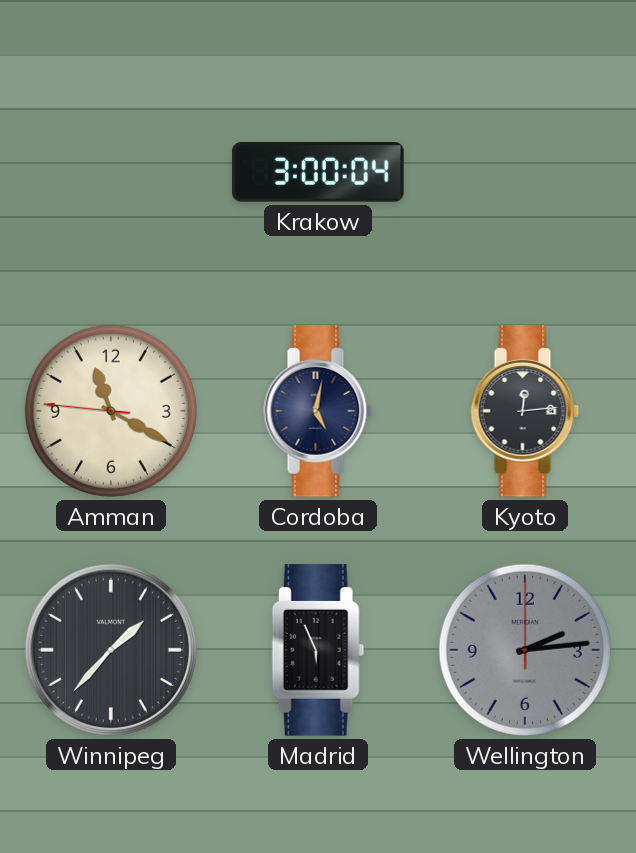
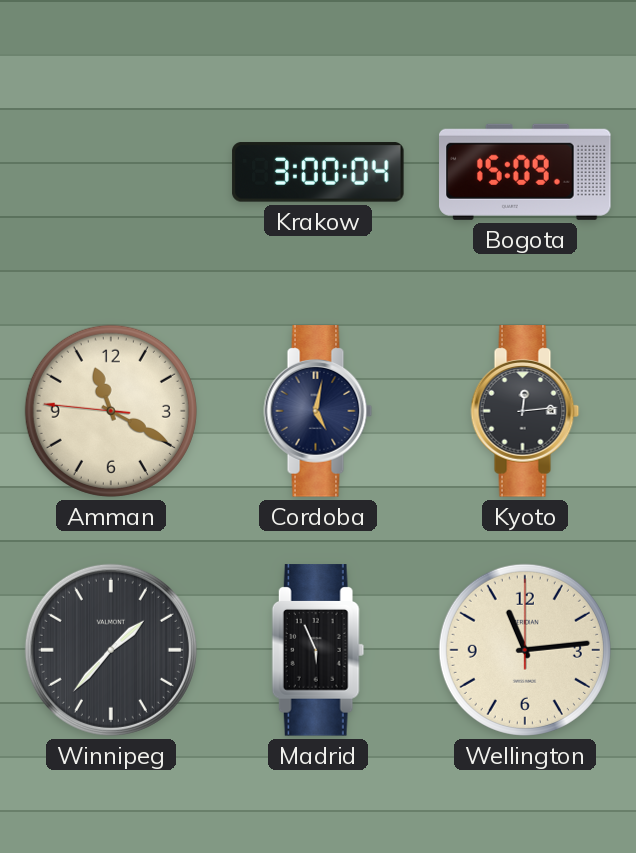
Bogota: none -> 15:09 (525, 172)
Wellington: 2:14 -> 11:14 (525, 650)
Wellington dial: grey -> cream (525, 650)
